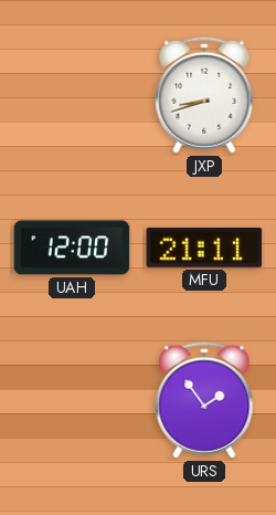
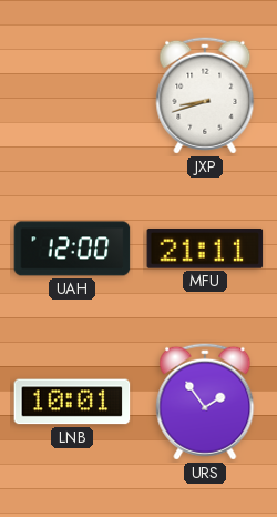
LNB: none -> 10:01 (72, 402)
